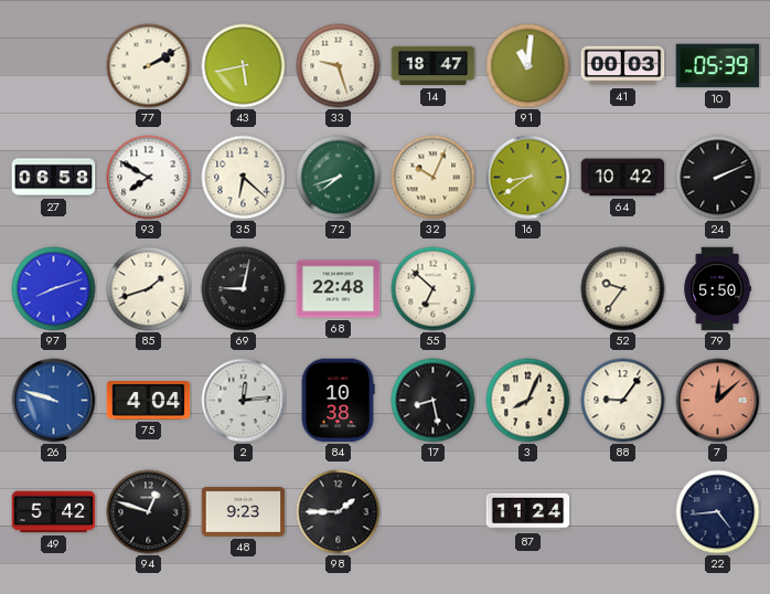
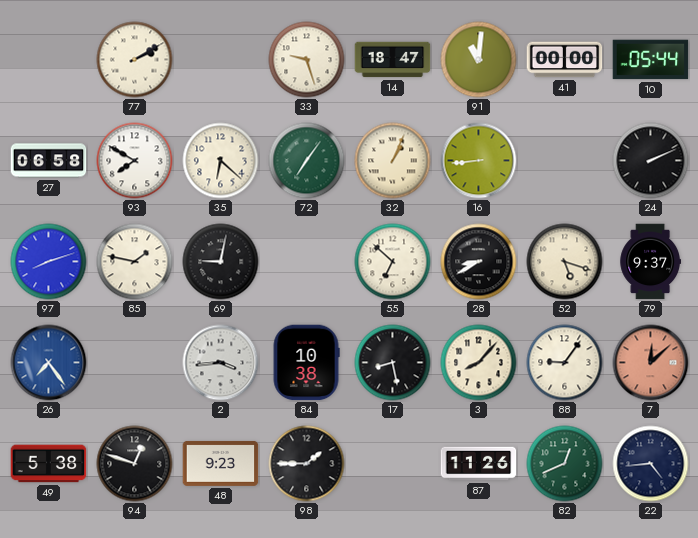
43: 5:43 -> none (244, 66)
41: 00:03 -> 00:00 (565, 60)
10: 05:39 -> 05:44 (651, 60)
72: 7:42 -> 7:06 (307, 161)
32: 10:04 -> 1:04 (393, 161)
16: 8:39 -> 8:44 (479, 161)
64: 10:42 -> none (623, 178)
85: 1:42 -> 1:47 (135, 262)
68: 22:48 -> none (339, 289)
28: none -> 8:40 (479, 262)
52: 9:36 -> 5:18 (565, 262)
79: 5:50 -> 9:37 (650, 262)
26: 9:48 -> 7:24 (49, 363)
75: 4:04 -> none (149, 401)
2: 12:14 -> 3:44 (221, 363)
3: 8:04 -> 8:07 (479, 363)
49: 5:42 -> 5:38 (49, 464)
87: 11:24 -> 11:26 (479, 464)
82: none -> 12:41 (565, 464)
